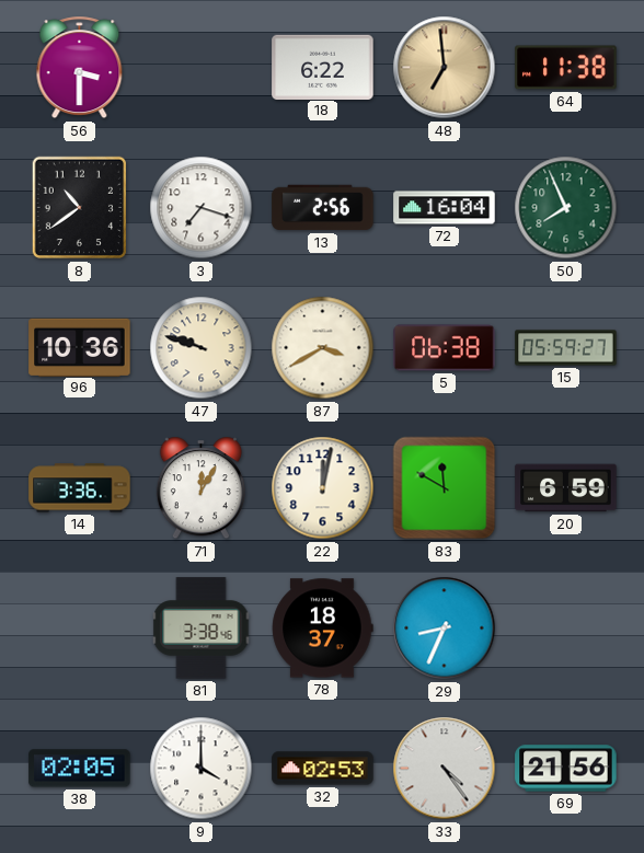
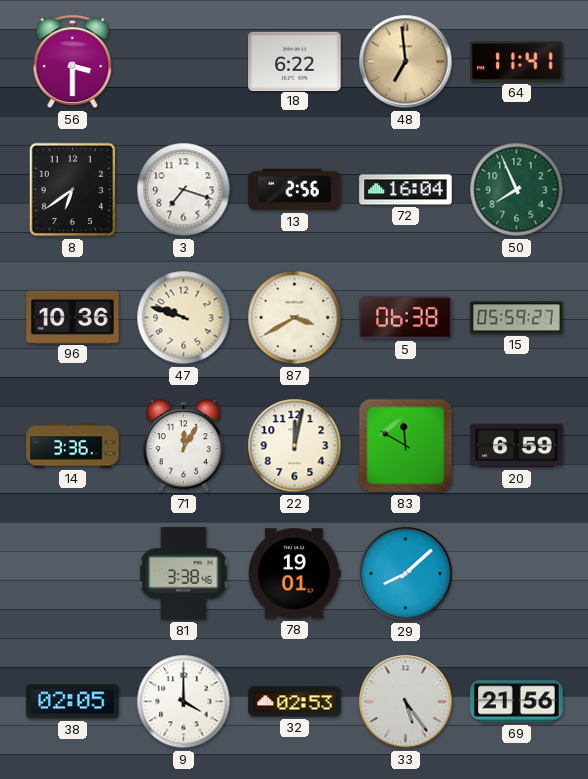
64: 11:38 -> 11:41 (517, 62)
8: 10:39 -> 6:39 (72, 190)
78: 18:37 -> 19:01 (295, 574)
29: 8:34 -> 8:08 (406, 574)
33: 4:24 -> 5:24 (406, 702)
